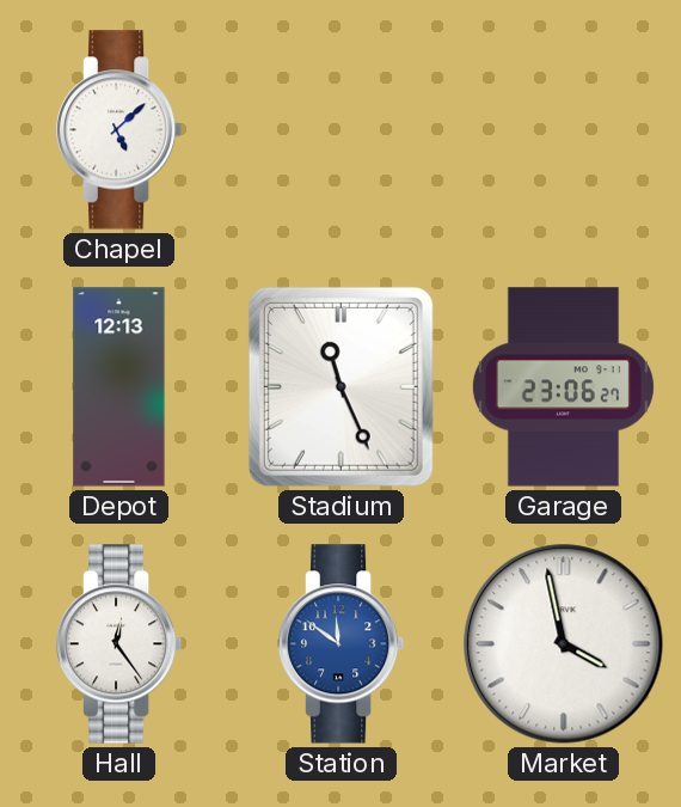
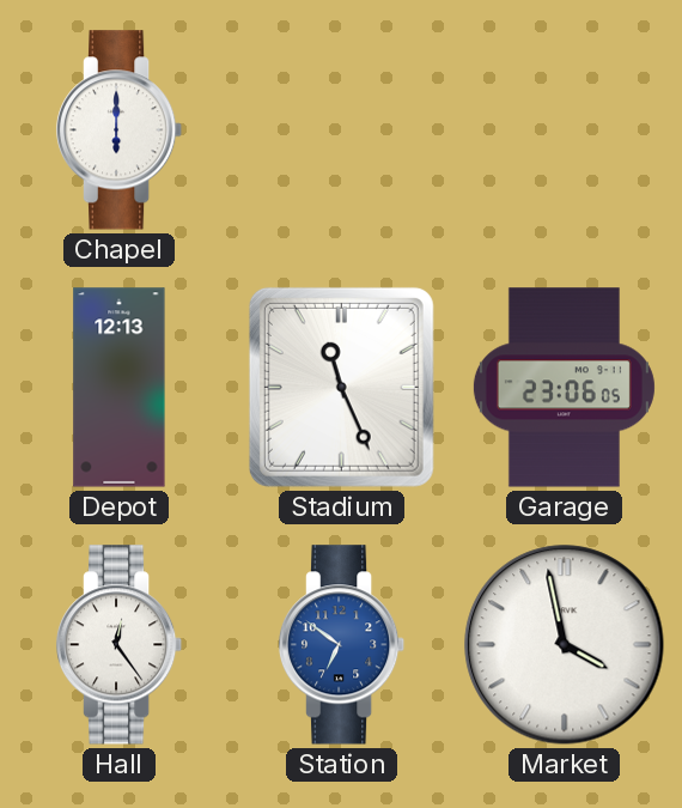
Chapel: 5:08 -> 6:00 (120, 130)
Garage: 23:06:27 -> 23:06:05 (564, 388)
Station: 11:51 -> 6:51 (342, 645)
